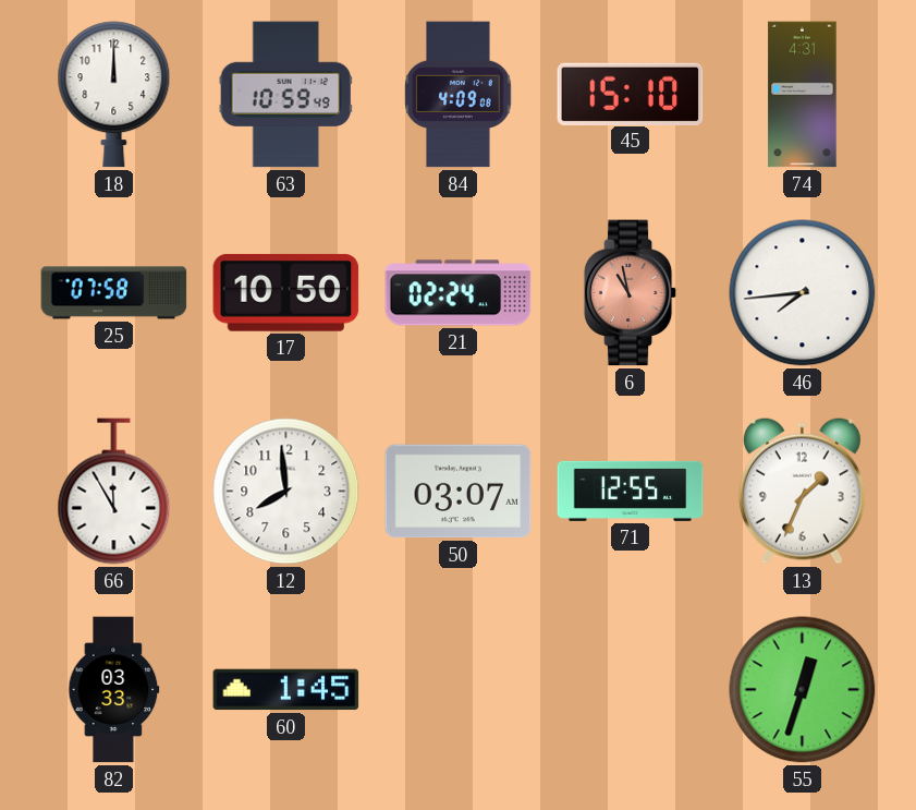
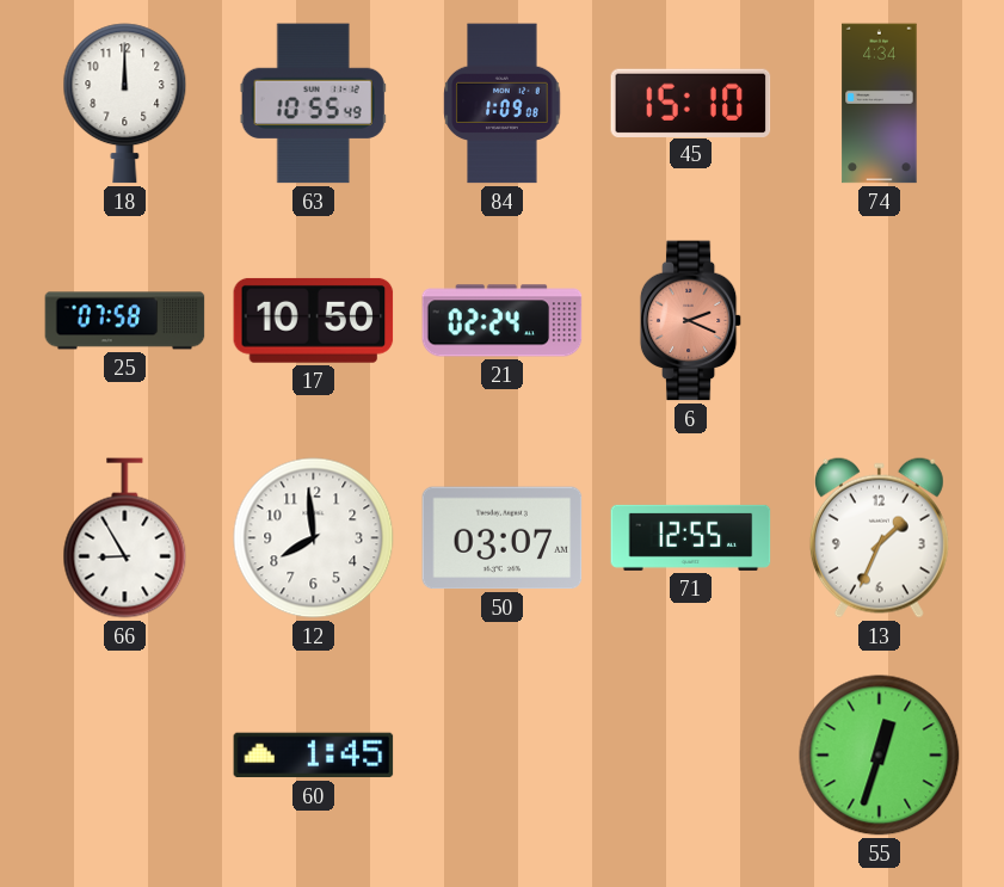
63: 10:59 -> 10:55 (313, 104)
84: 4:09 -> 1:09 (503, 104)
74: 4:31 -> 4:34 (880, 104)
6: 10:58 -> 2:19 (691, 321)
46: 7:44 -> none (803, 293)
66: 11:55 -> 8:55 (125, 538)
82: 03:33 -> none (114, 690)
